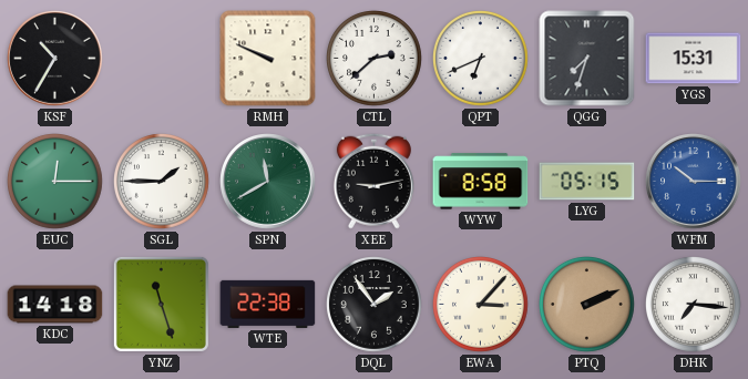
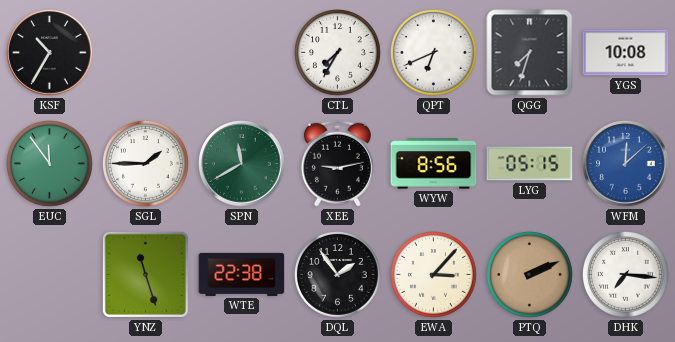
RMH: 9:49 -> none (268, 59)
CTL: 2:38 -> 7:35 (338, 53)
YGS: 15:31 -> 10:08 (626, 53)
EUC: 12:15 -> 11:54 (50, 164)
WYW: 8:58 -> 8:56 (434, 164)
WFM: 10:15 -> 12:08 (626, 164)
KDC: 14:18 -> none (55, 305)
